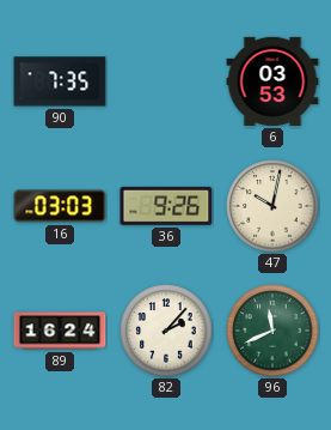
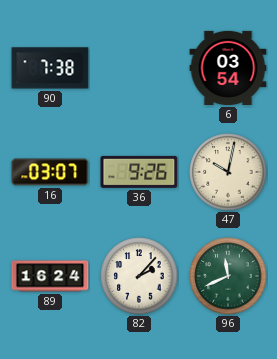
90: 7:35 -> 7:38 (50, 68)
6: 03:53 -> 03:54 (228, 68)
16: 03:03 -> 03:07 (50, 172)
